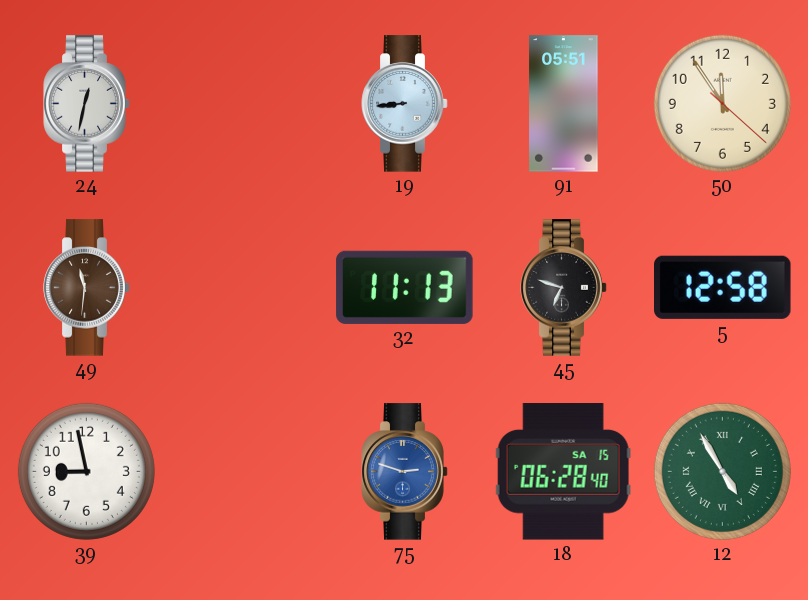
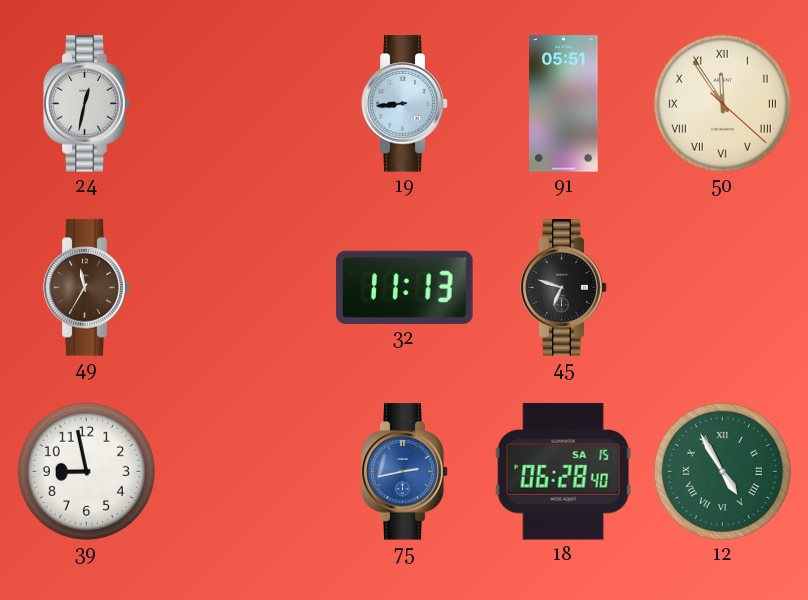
50 numerals: Arabic -> Roman (722, 103)
49: 11:31 -> 11:35 (87, 288)
5: 12:58 -> none (723, 287)
75: 2:48 -> 2:43 (405, 472)
